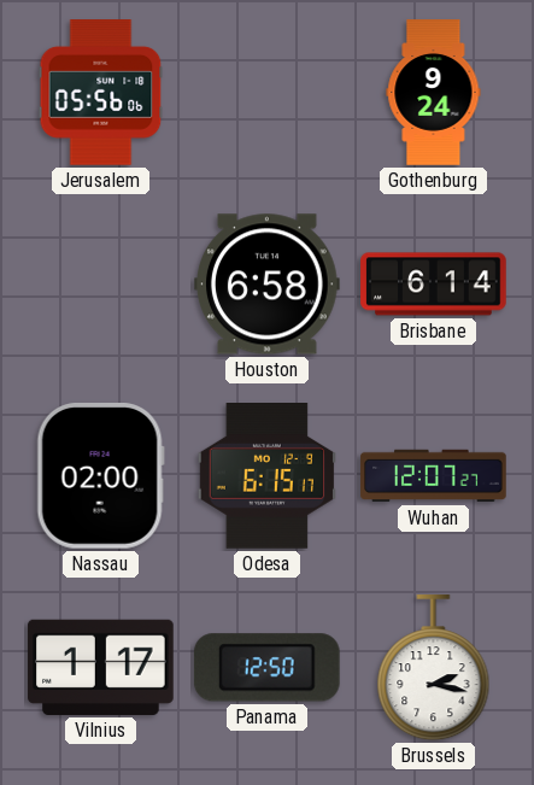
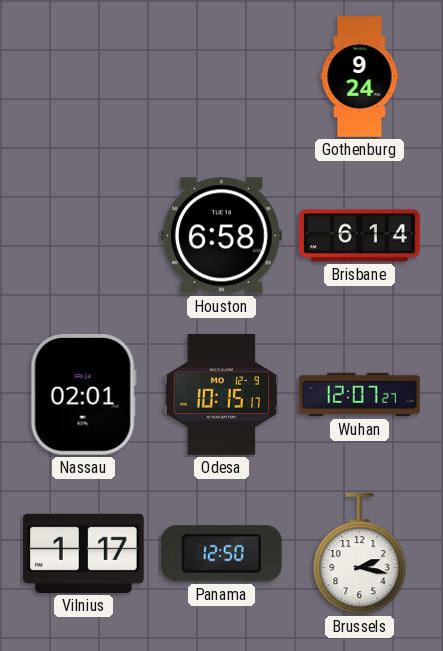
Jerusalem: 05:56 -> none (101, 93)
Nassau: 02:00 -> 02:01 (83, 395)
Odesa: 6:15 -> 10:15 (221, 395)
